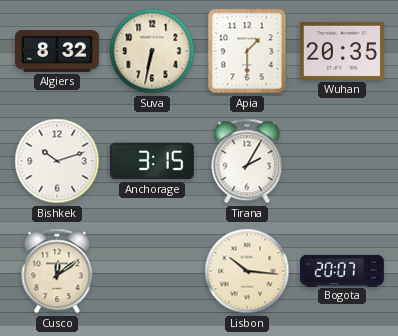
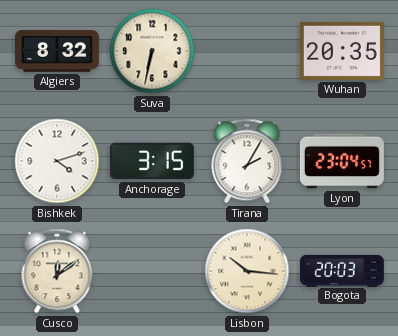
Apia: 1:30 -> none (247, 51)
Bishkek: 10:12 -> 4:12 (57, 161)
Lyon: none -> 23:04 (342, 161)
Bogota: 20:07 -> 20:03 (342, 270)
